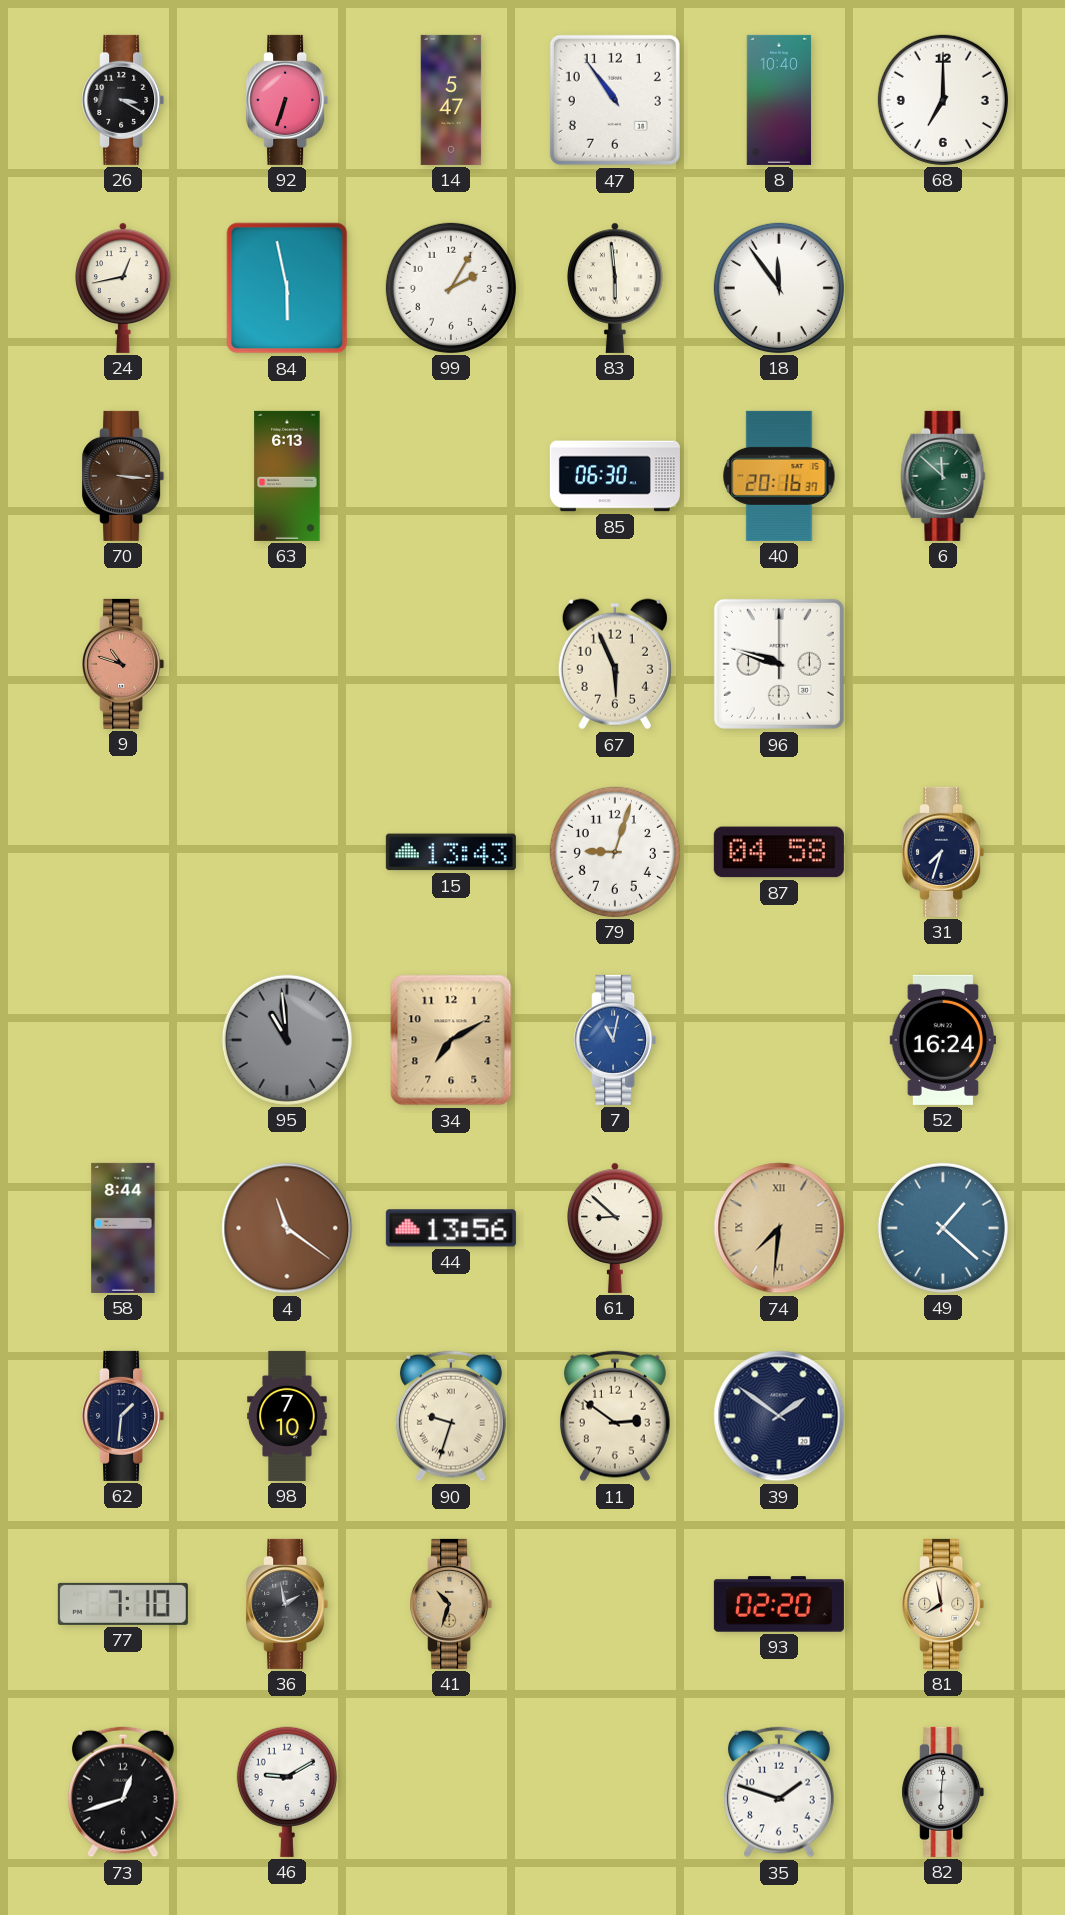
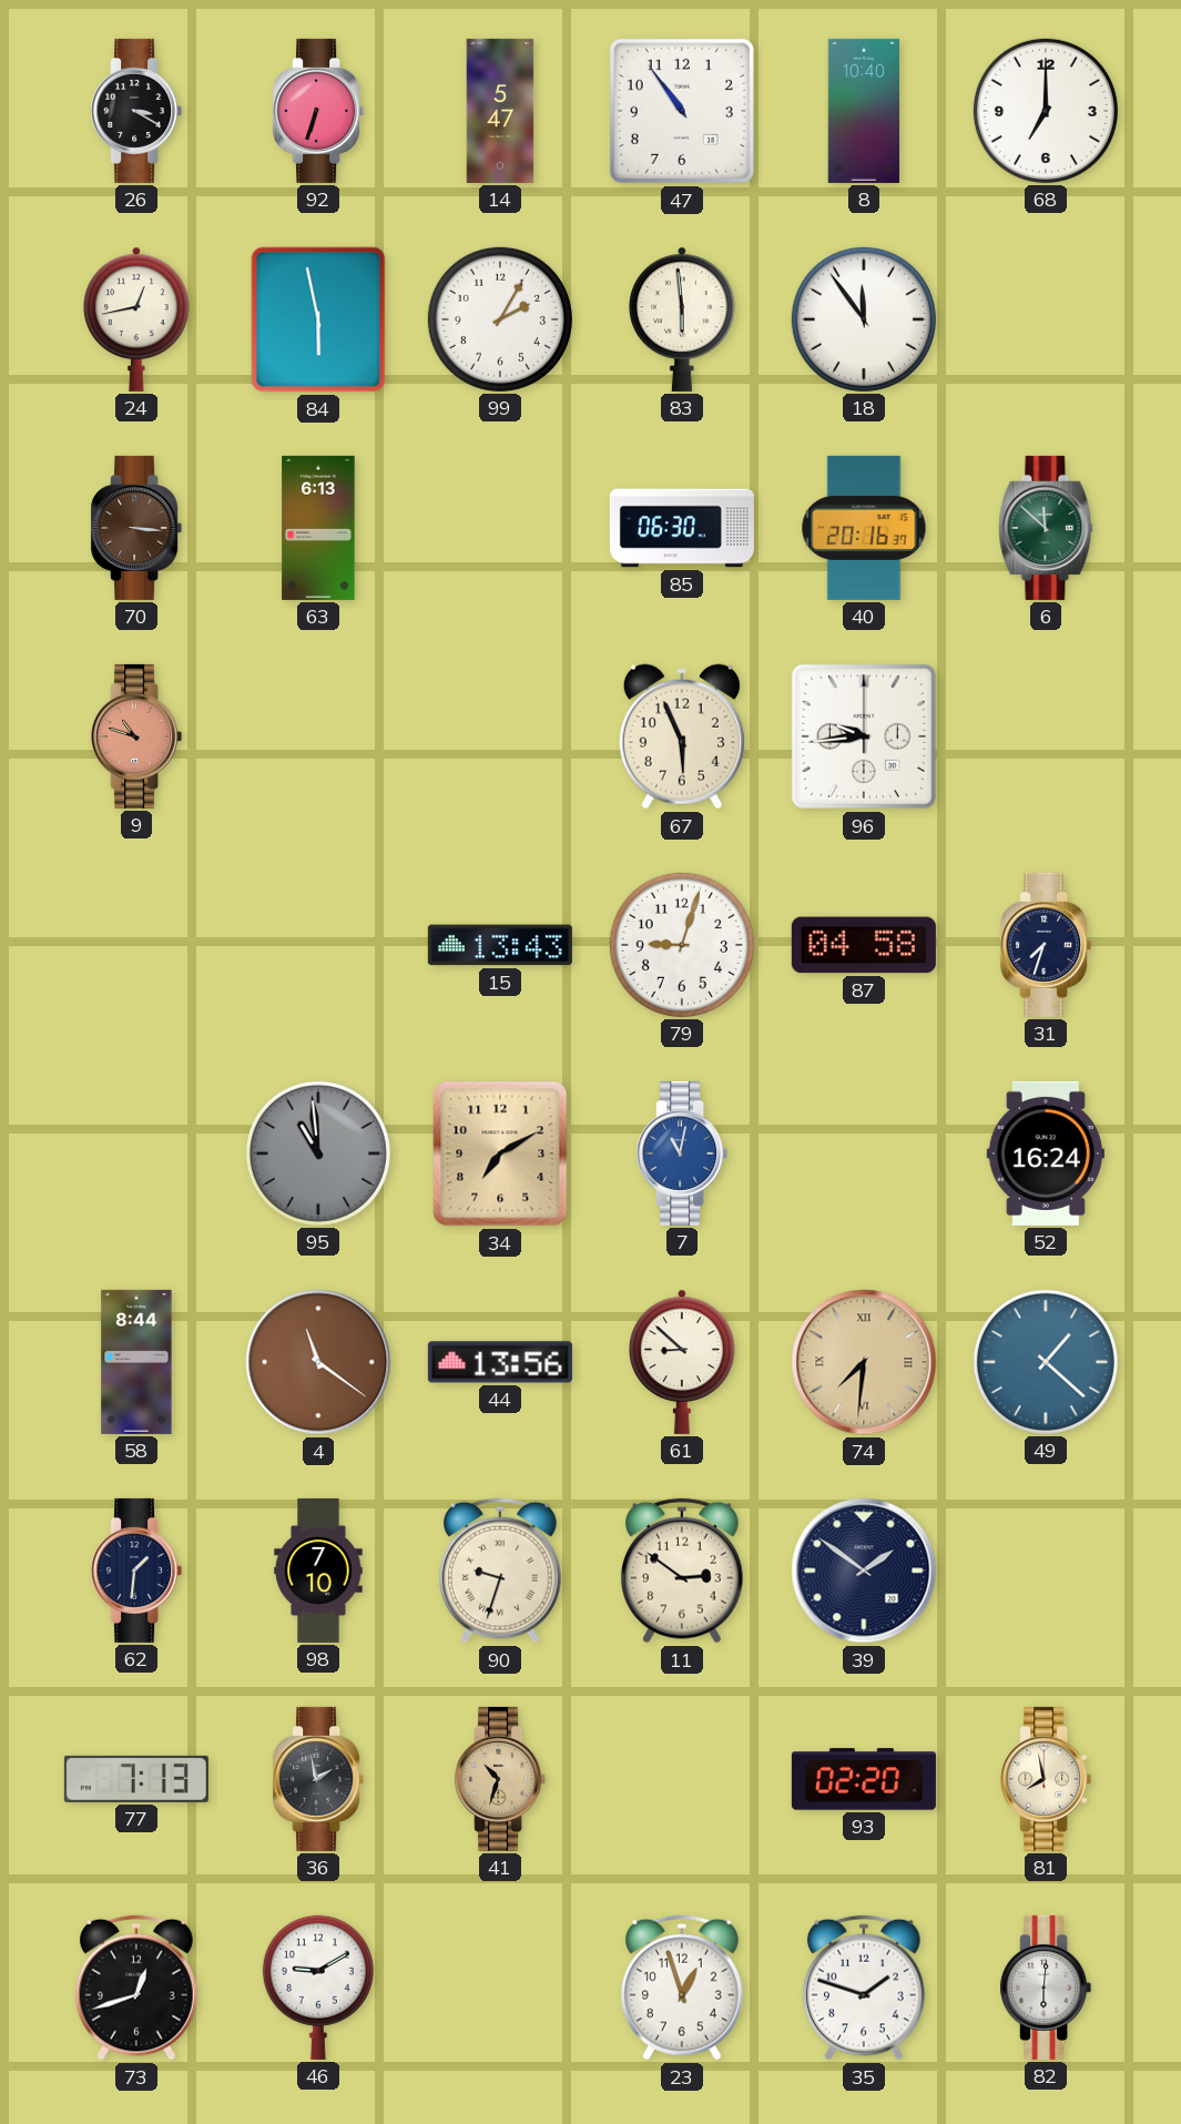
96: 9:48 -> 9:44 (864, 736)
77: 7:10 -> 7:13 (136, 1779)
23: none -> 12:57 (682, 1988)
